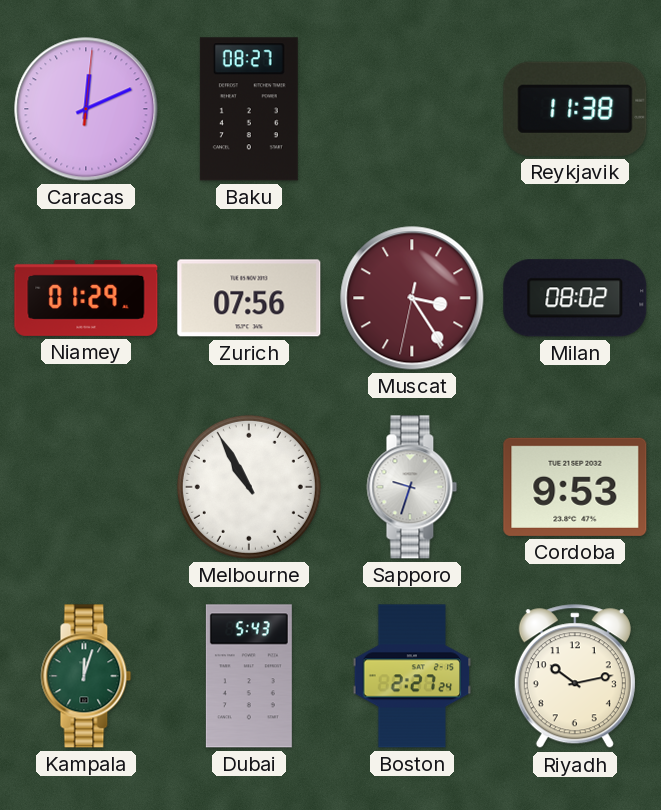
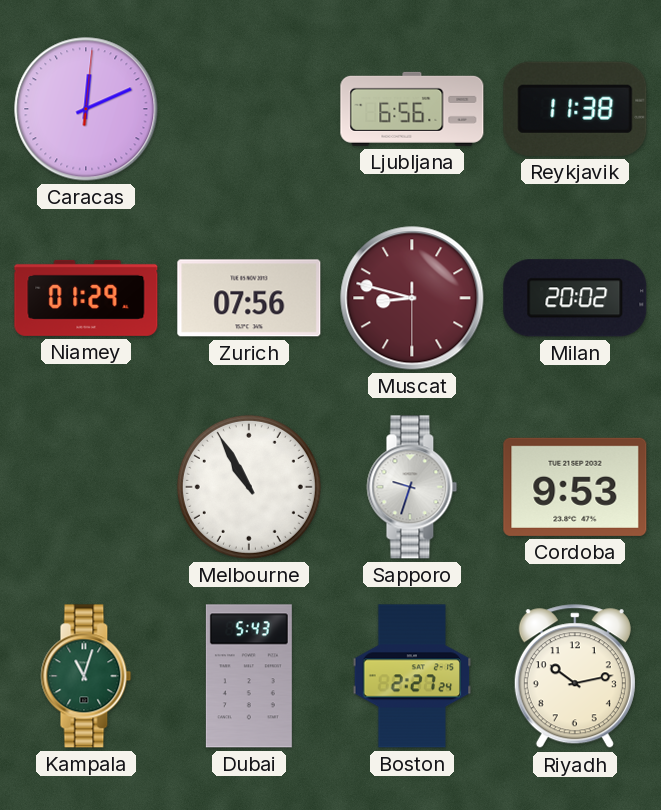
Baku: 08:27 -> none (249, 109)
Ljubljana: none -> 6:56 (412, 109)
Muscat: 3:24 -> 8:47 (412, 298)
Milan: 08:02 -> 20:02 (575, 298)
Kampala: 12:03 -> 11:03 (86, 676)
